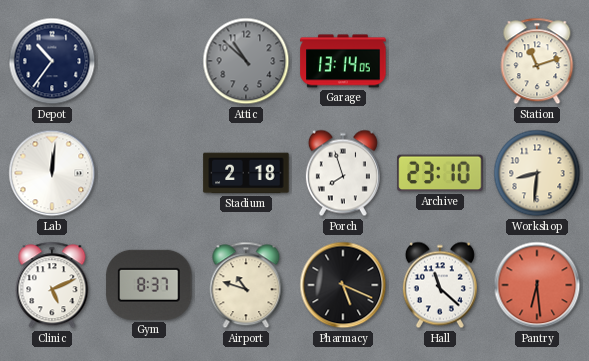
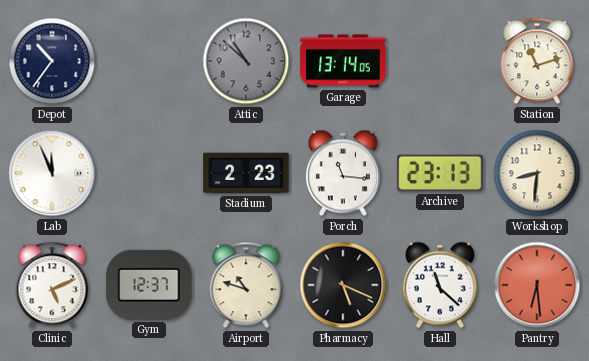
Lab: 12:01 -> 11:56 (52, 173)
Stadium: 2:18 -> 2:23 (246, 173)
Porch: 7:57 -> 11:16 (343, 173)
Archive: 23:10 -> 23:13 (440, 173)
Gym: 8:37 -> 12:37 (149, 285)
